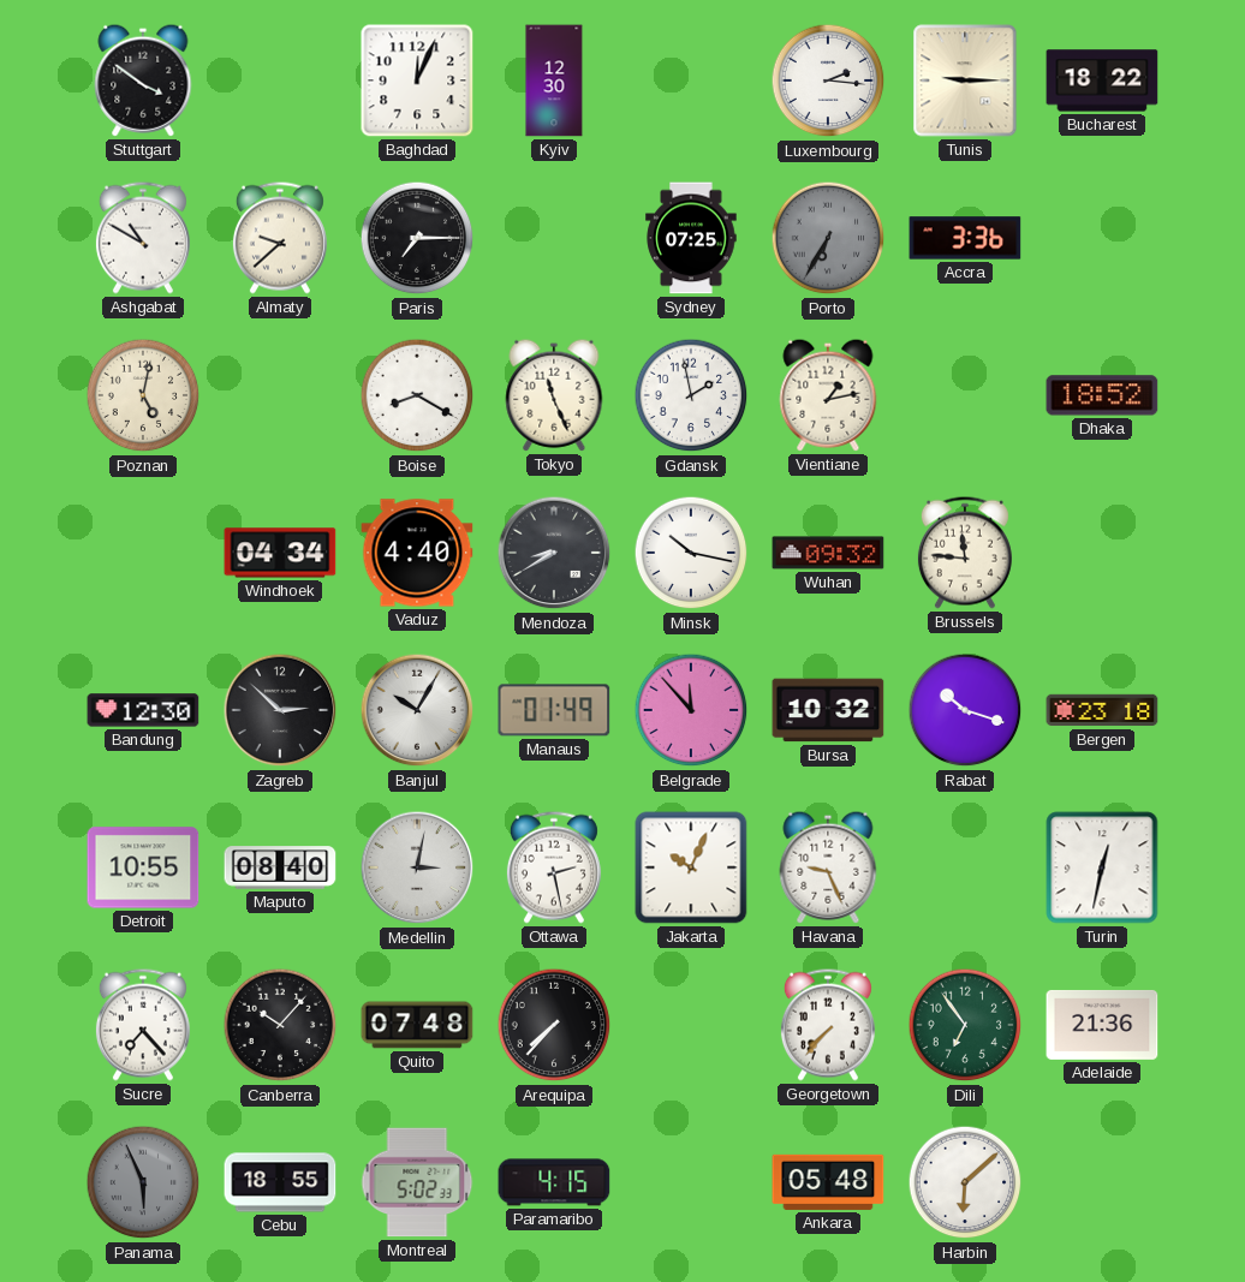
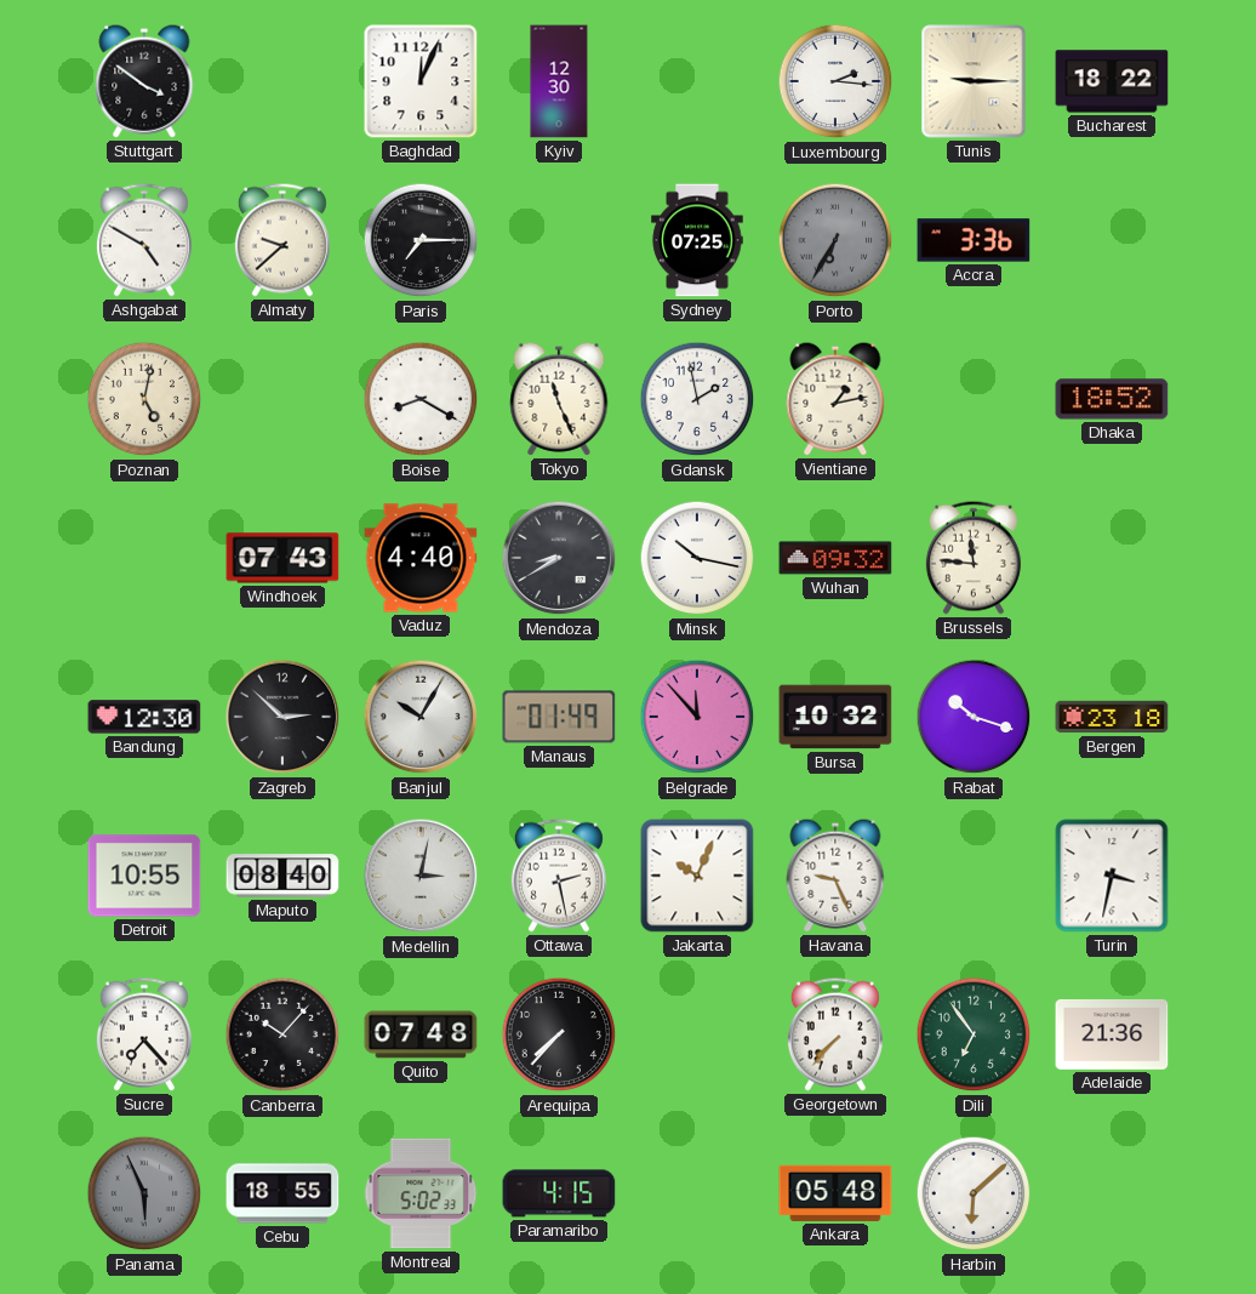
Ashgabat: 10:50 -> 4:50 (144, 240)
Windhoek: 04:34 -> 07:43 (282, 558)
Turin: 12:32 -> 3:32 (1112, 876)
